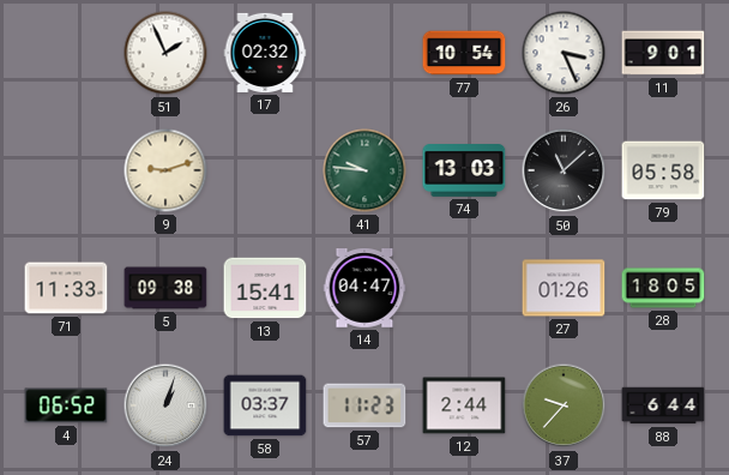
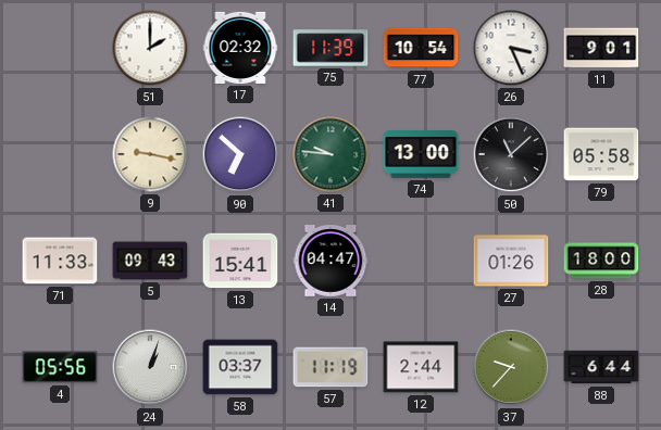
51: 1:56 -> 2:00 (150, 48)
75: none -> 11:39 (330, 48)
9: 9:12 -> 9:17 (150, 154)
90: none -> 6:52 (240, 154)
74: 13:03 -> 13:00 (421, 155)
5: 09:38 -> 09:43 (150, 261)
28: 18:05 -> 18:00 (601, 261)
4: 06:52 -> 05:56 (60, 367)
57: 11:23 -> 11:19 (330, 367)
